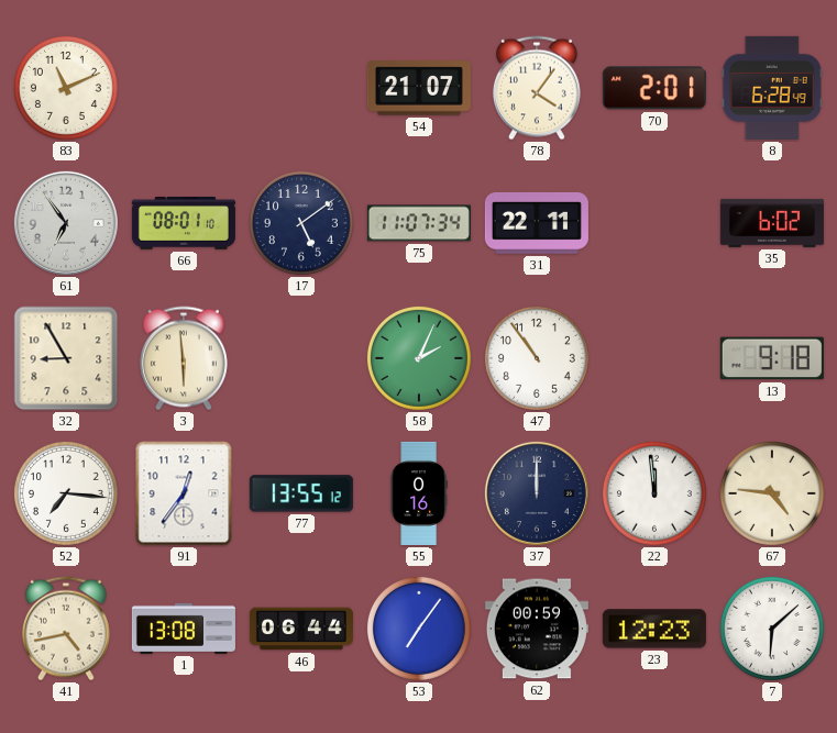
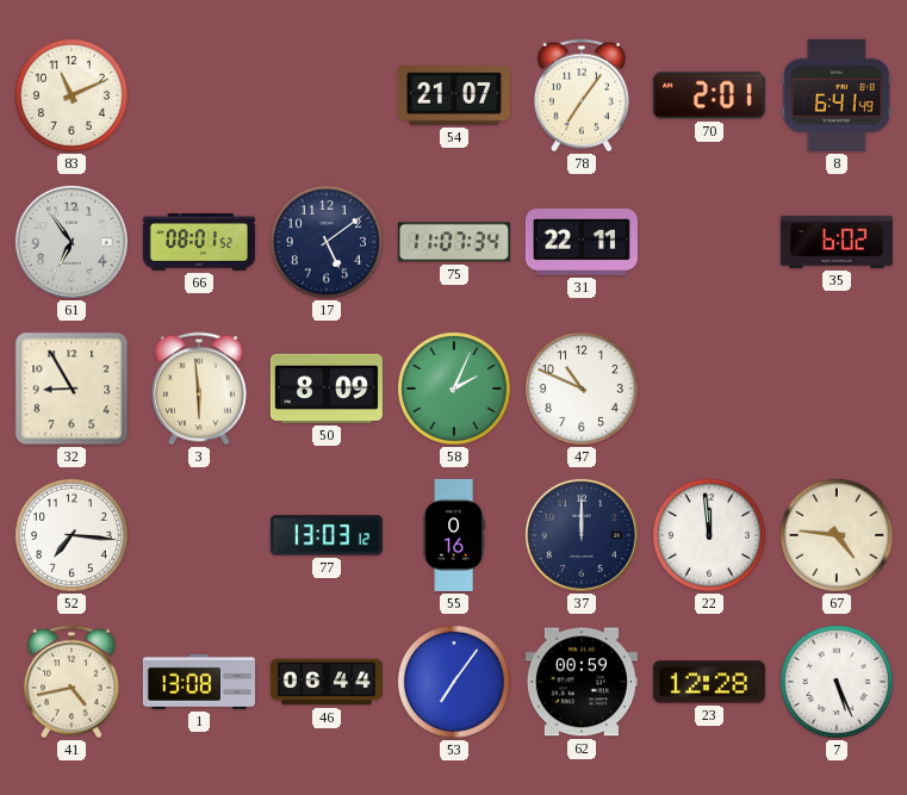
78: 4:06 -> 7:06 (582, 95)
8: 6:28 -> 6:41 (837, 95)
66: 08:01:10 -> 08:01:52 (199, 243)
50: none -> 8:09 (327, 389)
47: 10:54 -> 10:49 (582, 389)
13: 9:18 -> none (772, 358)
91: 12:36 -> none (184, 493)
77: 13:55 -> 13:03 (327, 535)
23: 12:23 -> 12:28 (709, 682)
7: 6:08 -> 5:26 (837, 682)
